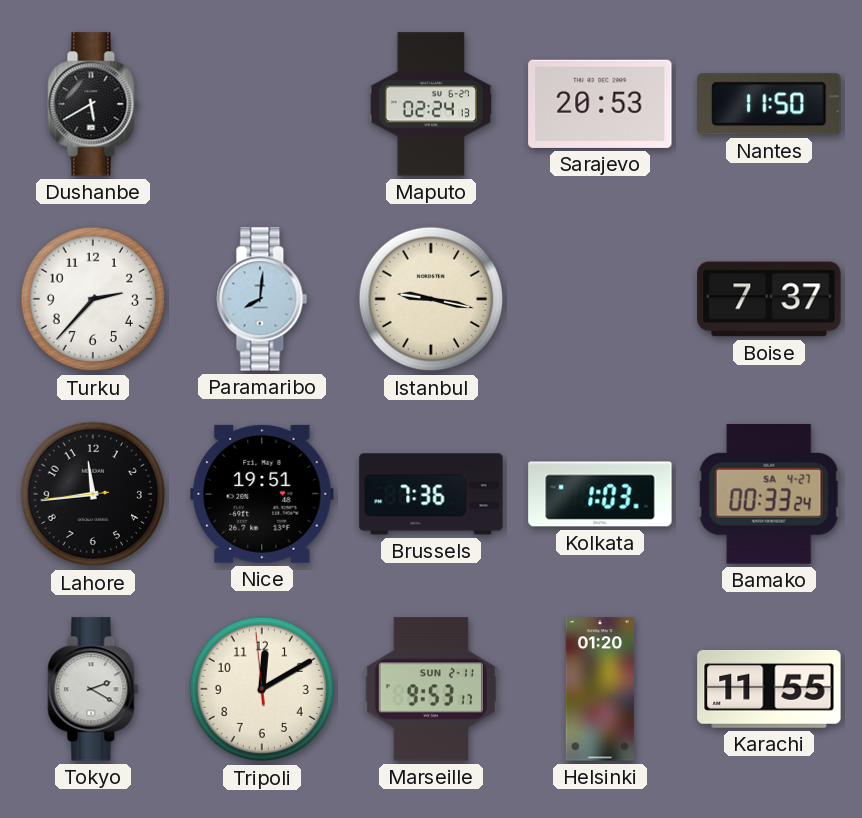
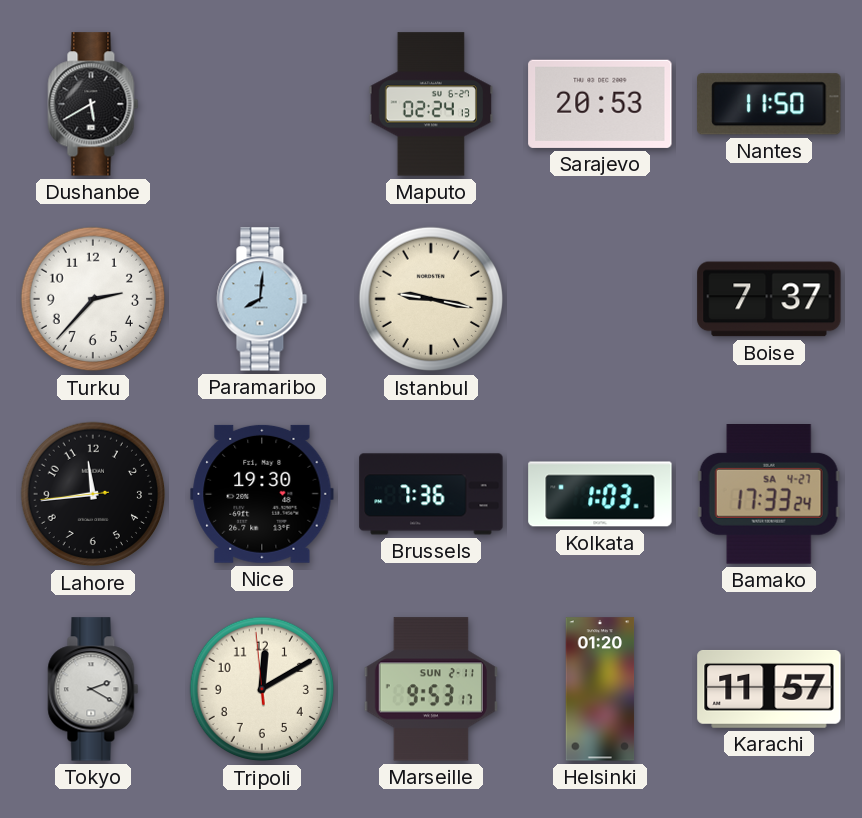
Nice: 19:51 -> 19:30 (262, 494)
Bamako: 00:33 -> 17:33 (769, 495)
Karachi: 11:55 -> 11:57 (769, 689)
